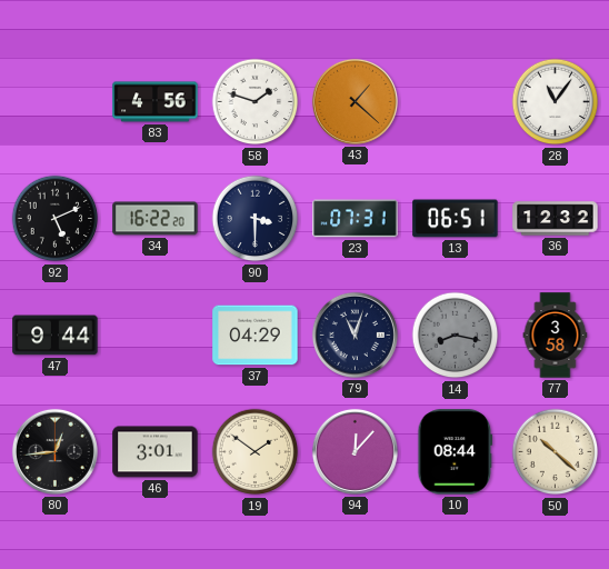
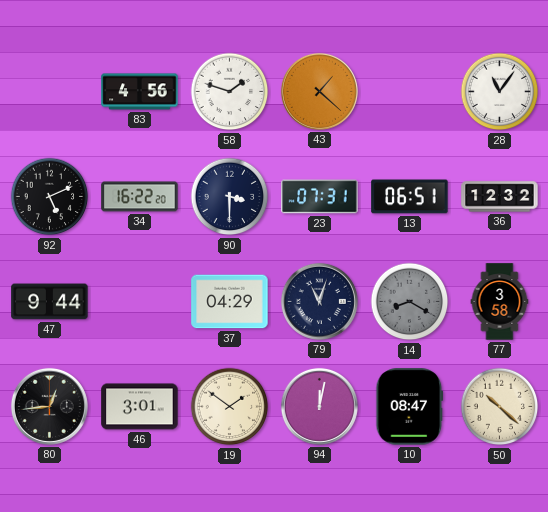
14: 8:17 -> 8:20 (410, 302)
94: 12:07 -> 12:02 (319, 406)
10: 08:44 -> 08:47 (410, 407)
